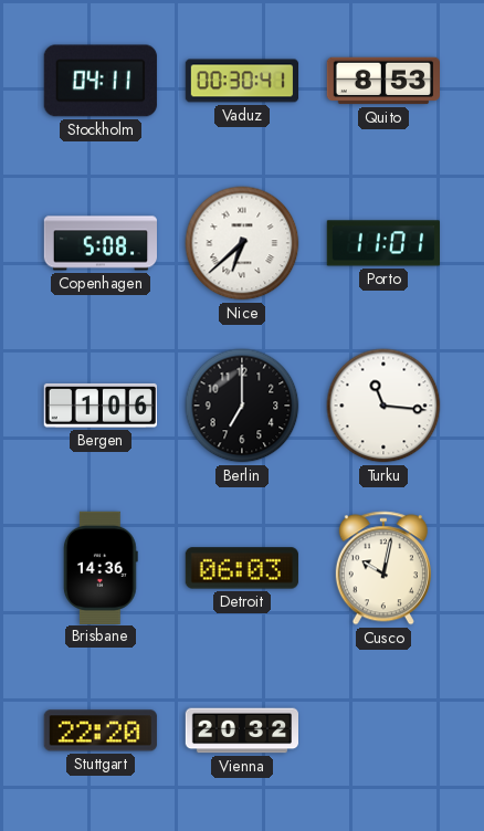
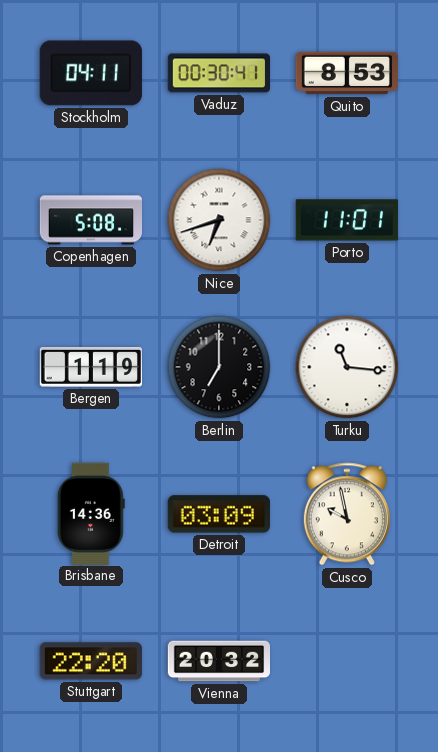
Nice: 6:38 -> 6:42 (219, 220)
Bergen: 1:06 -> 1:19 (90, 367)
Detroit: 06:03 -> 03:09 (219, 514)
Cusco: 10:02 -> 9:58 (347, 514)
